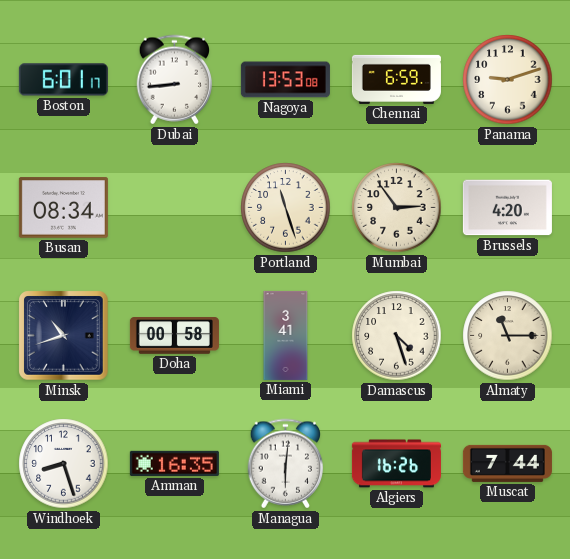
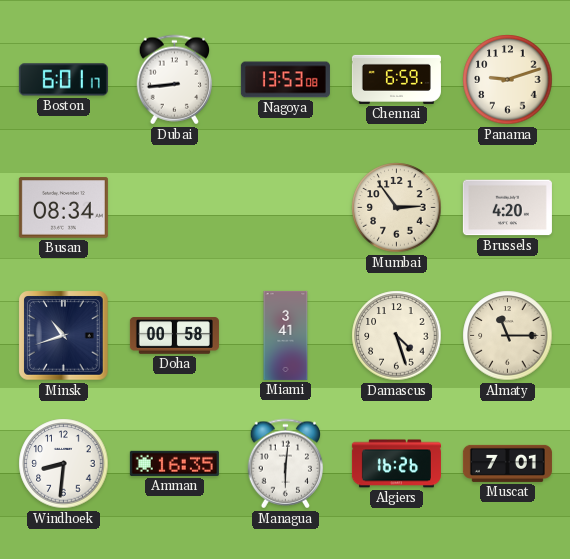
Portland: 11:27 -> none (286, 208)
Windhoek: 8:27 -> 8:31 (64, 464)
Muscat: 7:44 -> 7:01 (507, 463)
